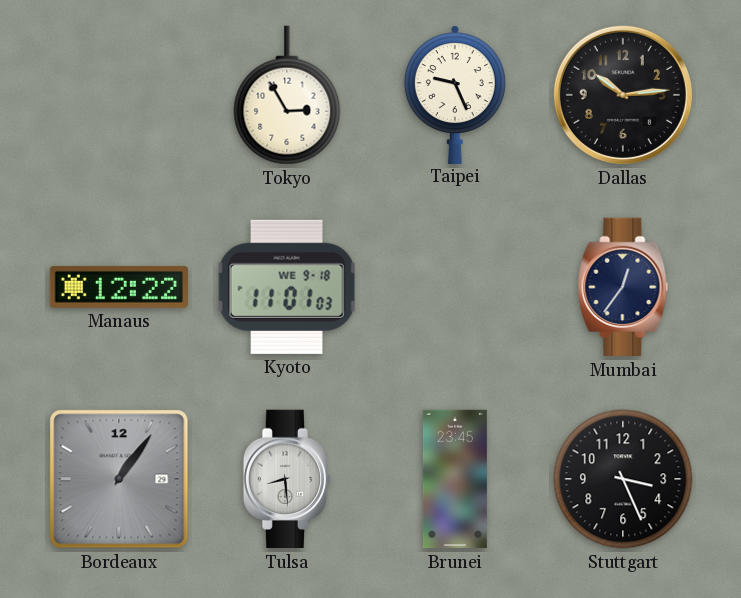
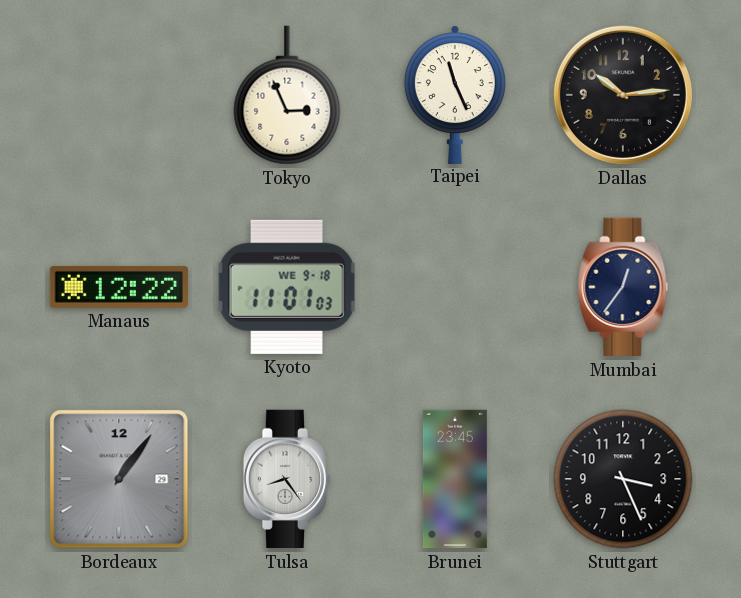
Tokyo: 2:55 -> 2:56 (287, 95)
Taipei: 9:26 -> 11:26 (455, 94)
Tulsa: 8:29 -> 8:24 (287, 479)
